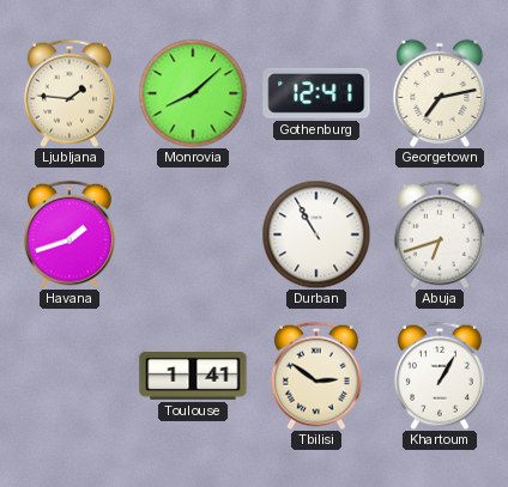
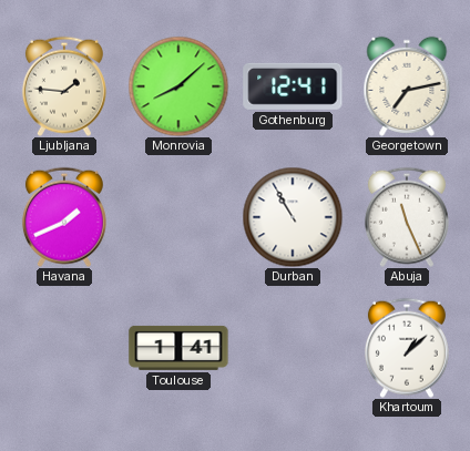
Havana: 1:42 -> 1:41 (64, 217)
Abuja: 6:42 -> 11:26 (407, 217)
Tbilisi: 2:51 -> none (316, 376)
Khartoum: 1:05 -> 1:08 (407, 348)
